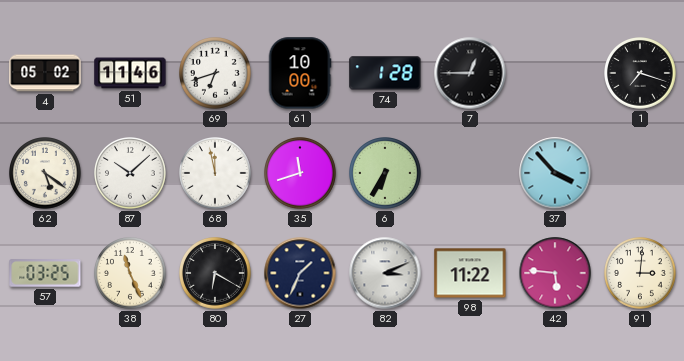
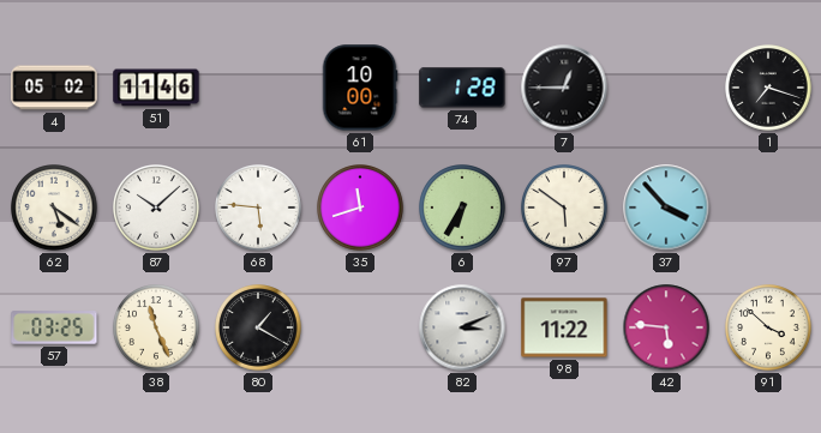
69: 6:42 -> none (216, 74)
68: 11:58 -> 5:46 (259, 209)
97: none -> 5:51 (565, 209)
80: 6:20 -> 1:20 (259, 329)
27: 1:34 -> none (300, 273)
91: 3:01 -> 3:52 (769, 329)
